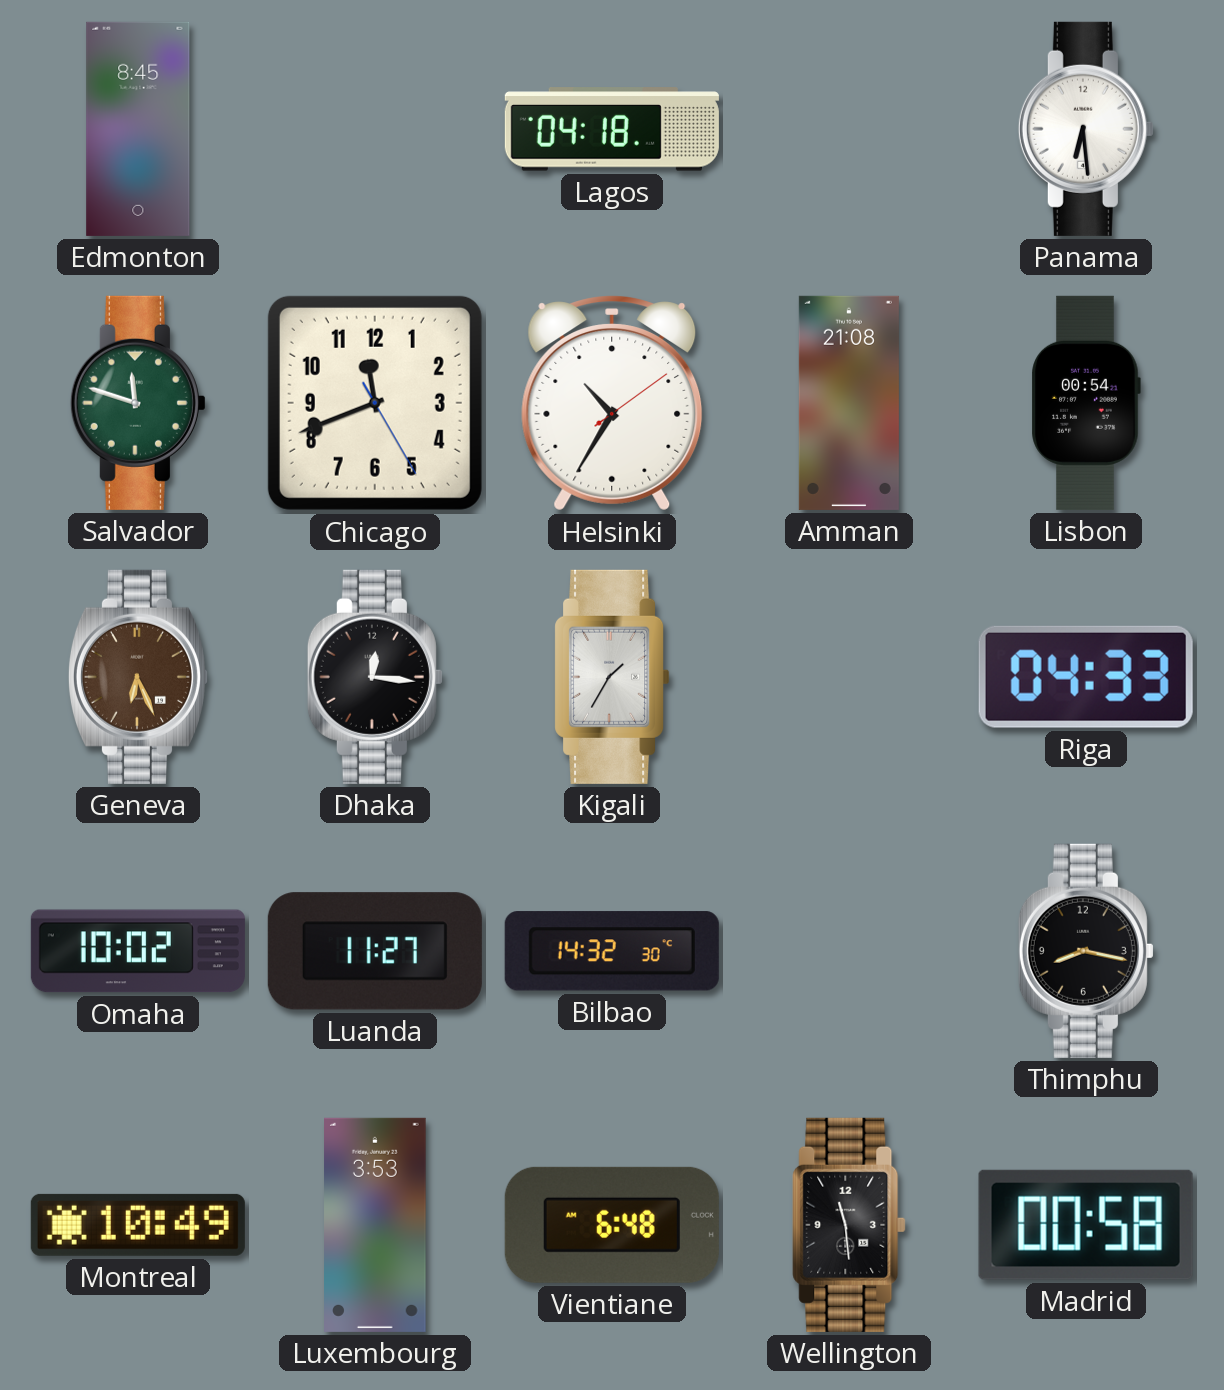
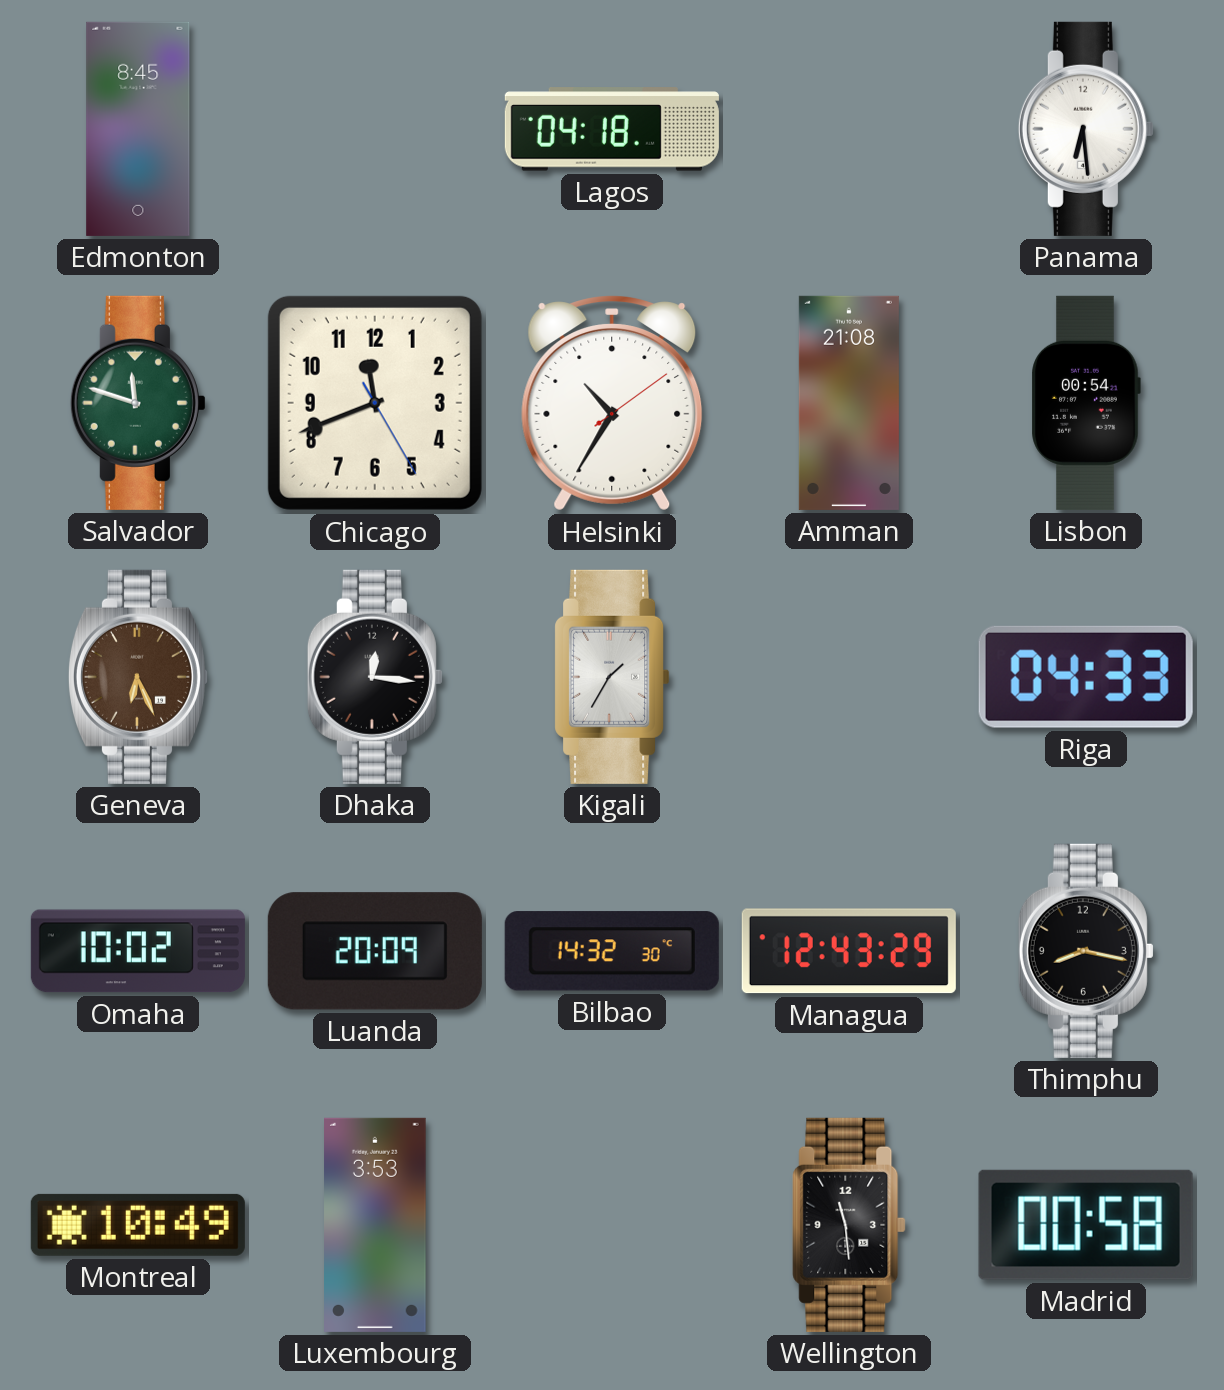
Luanda: 11:27 -> 20:09 (375, 951)
Managua: none -> 12:43 (849, 951)
Vientiane: 6:48 -> none (612, 1225)
